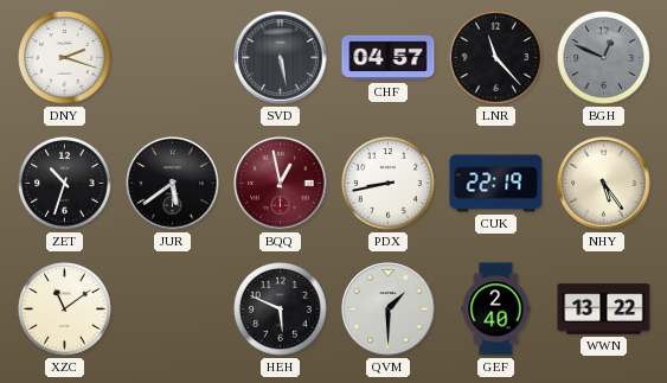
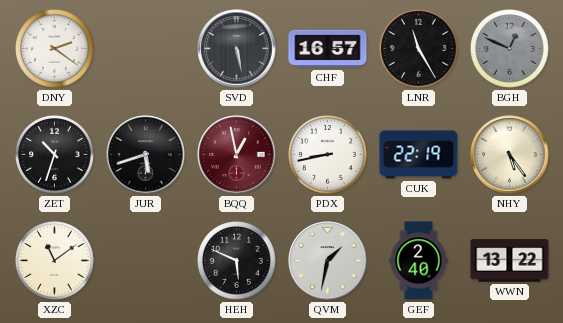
DNY: 2:18 -> 2:21 (55, 49)
CHF: 04:57 -> 16:57 (328, 49)
LNR: 11:23 -> 11:25 (419, 49)
JUR: 5:39 -> 5:42 (146, 155)
QVM: 1:30 -> 1:32 (328, 261)
